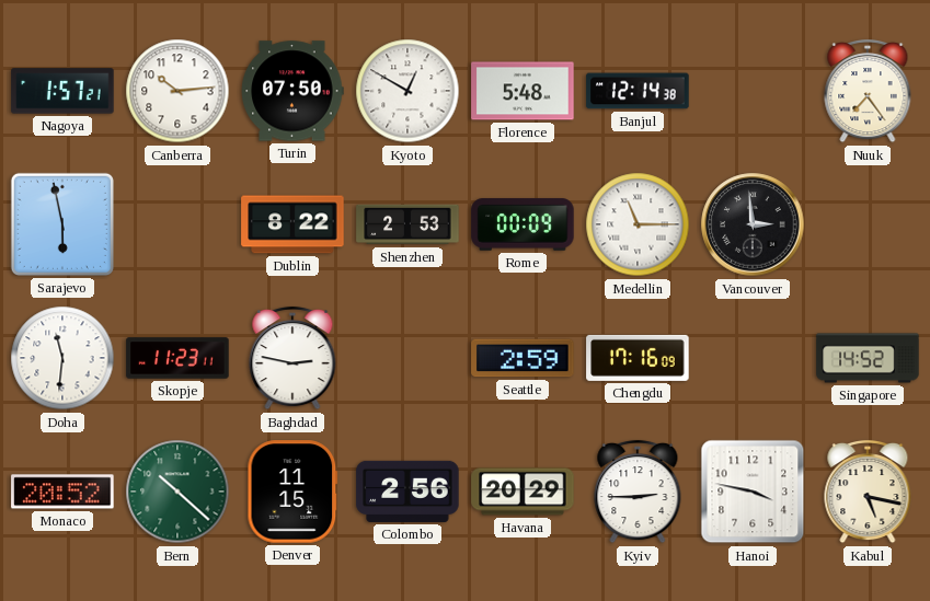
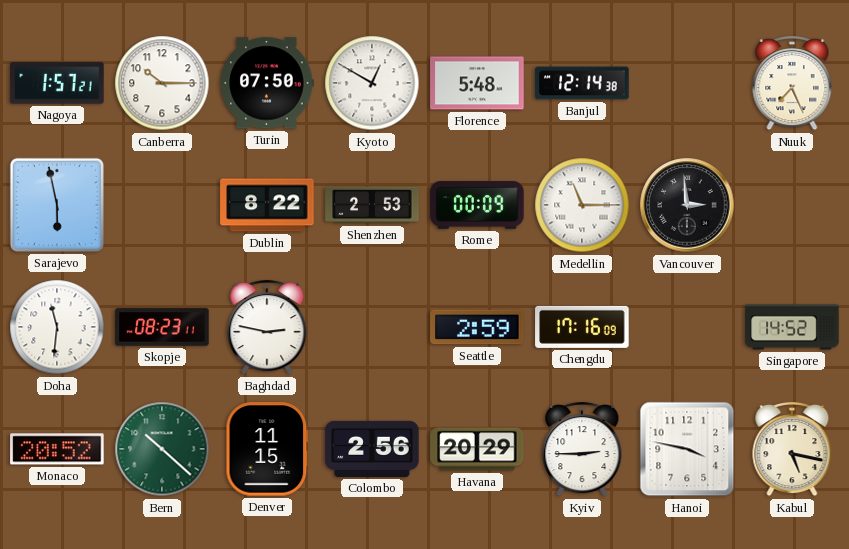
Canberra: 10:14 -> 10:15 (162, 83)
Nuuk: 7:24 -> 7:26 (792, 83)
Skopje: 11:23 -> 08:23 (162, 327)
